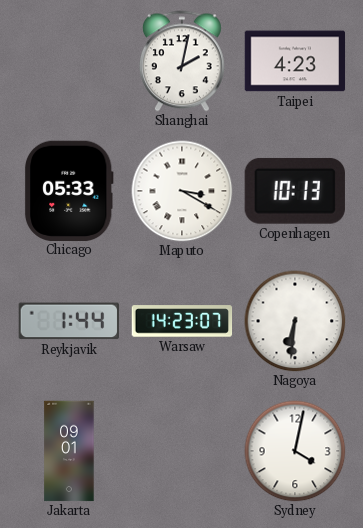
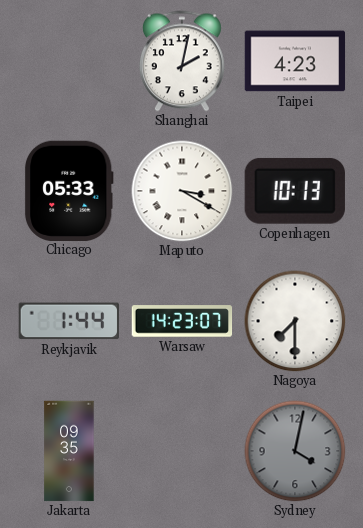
Nagoya: 6:31 -> 7:30 (295, 321)
Jakarta: 09:01 -> 09:35 (69, 451)
Sydney dial: white -> grey (295, 451)
